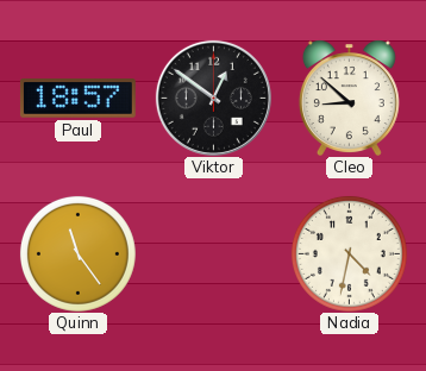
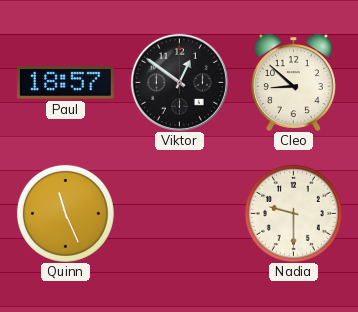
Quinn: 11:24 -> 11:26 (65, 213)
Nadia: 4:32 -> 9:30 (293, 213)
